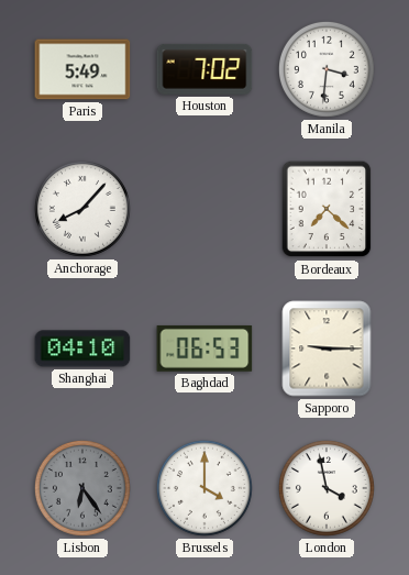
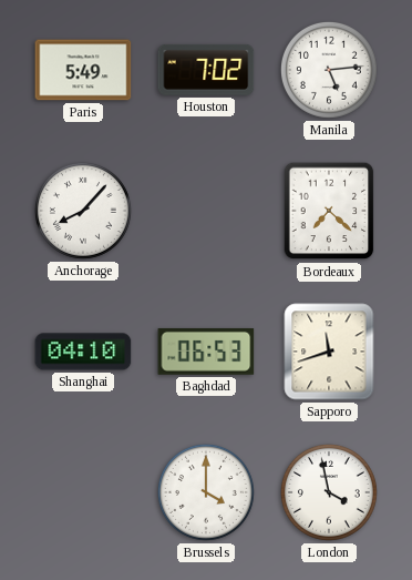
Manila: 3:31 -> 5:14 (329, 70)
Sapporo: 9:15 -> 11:42 (329, 352)
Lisbon: 6:24 -> none (82, 488)
